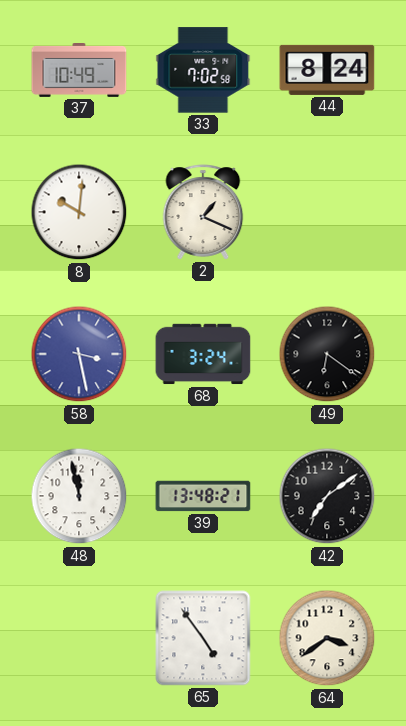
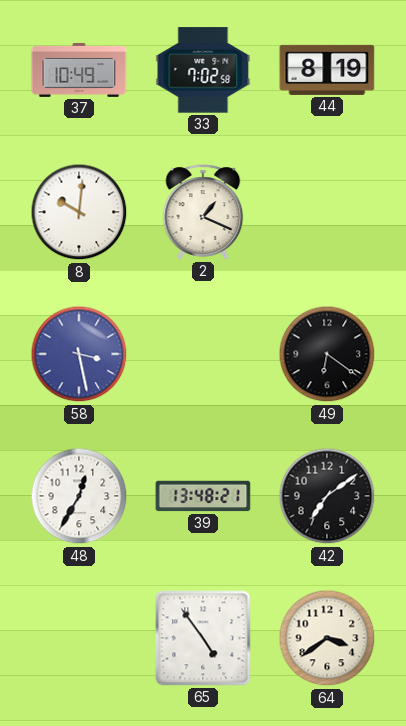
44: 8:24 -> 8:19 (327, 70)
68: 3:24 -> none (203, 354)
48: 11:58 -> 12:35 (79, 496)
